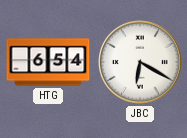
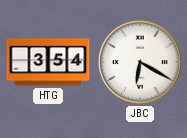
HTG: 6:54 -> 3:54 (48, 62)
